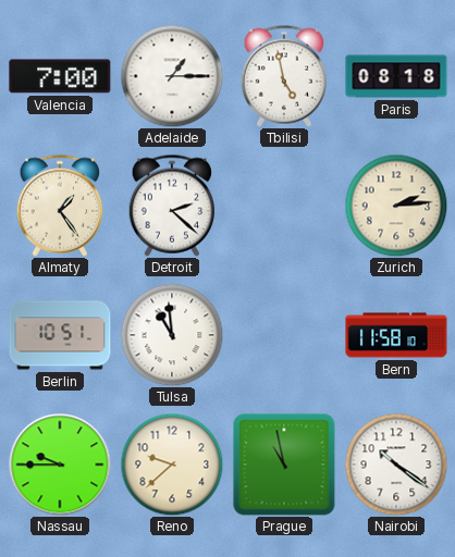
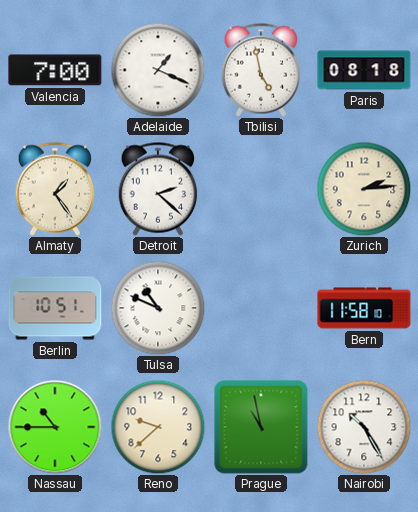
Adelaide: 1:15 -> 1:19 (158, 70)
Tulsa: 10:59 -> 10:49 (158, 308)
Nassau: 9:45 -> 10:45 (55, 427)
Nairobi: 10:21 -> 10:25 (364, 427)
